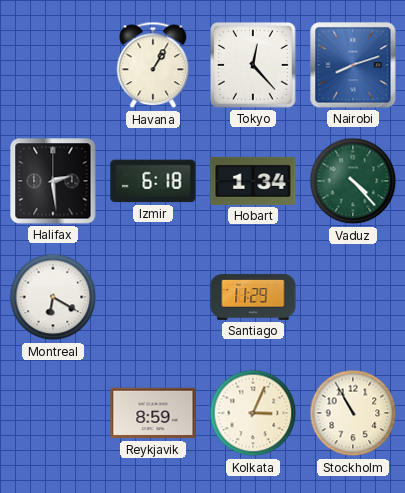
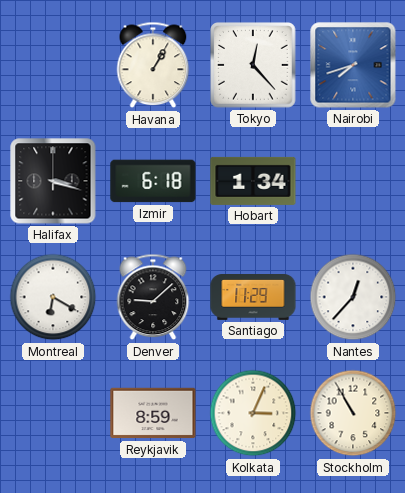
Nairobi: 8:12 -> 7:42 (353, 65)
Halifax: 2:29 -> 3:18 (53, 181)
Vaduz: 4:23 -> none (353, 181)
Denver: none -> 9:08 (153, 297)
Nantes: none -> 12:37 (353, 297)
